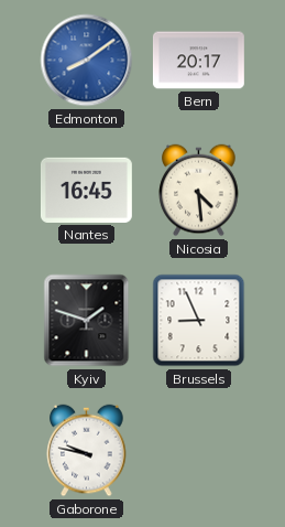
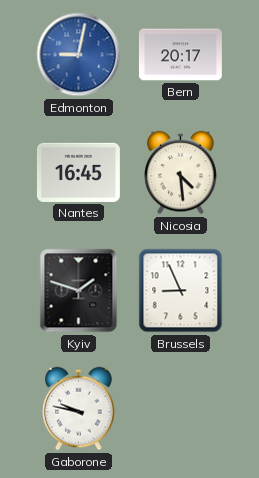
Edmonton: 8:09 -> 9:02 (79, 55)
